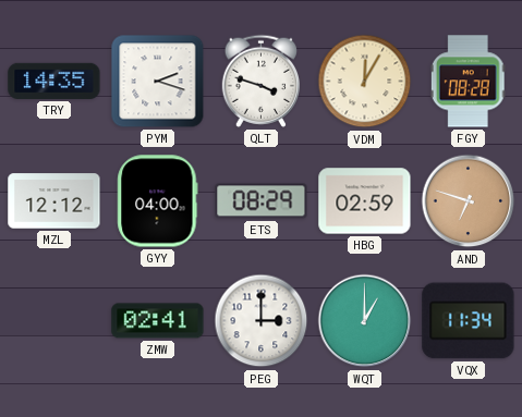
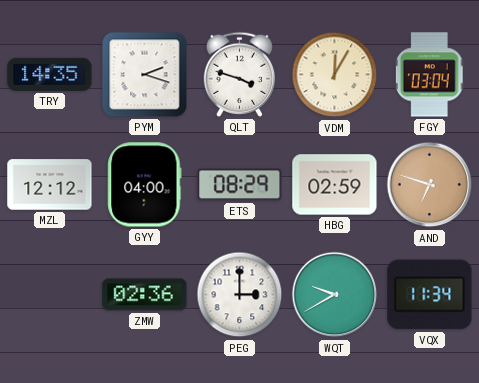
FGY: 08:28 -> 03:04 (429, 75)
ZMW: 02:41 -> 02:36 (145, 295)
WQT: 1:00 -> 9:40 (335, 295)
